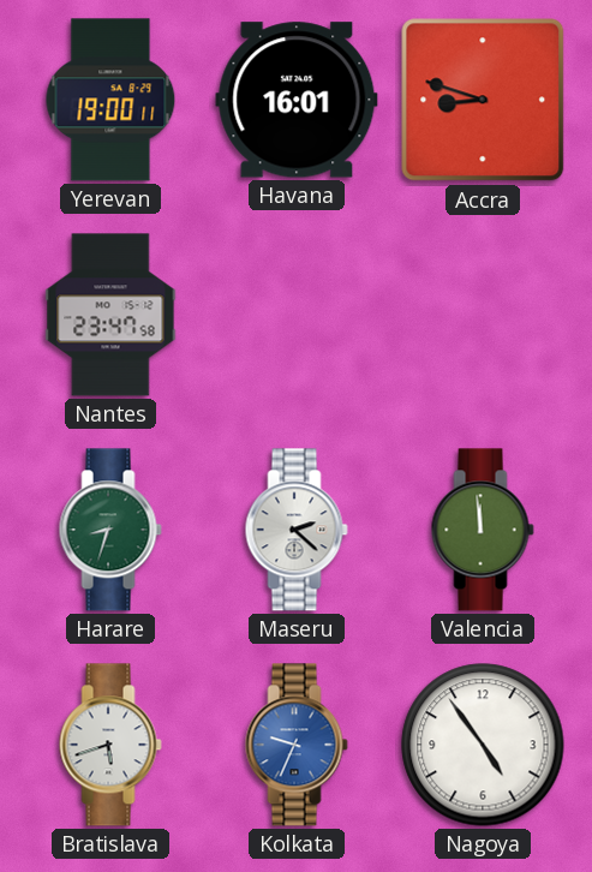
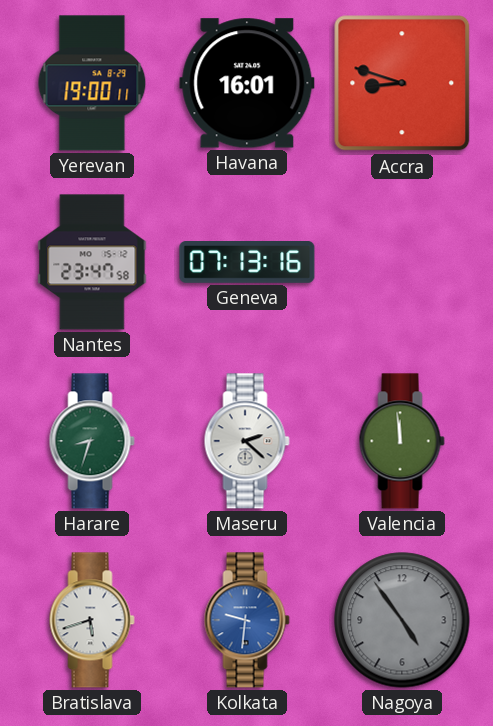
Geneva: none -> 07:13 (247, 263)
Kolkata: 9:34 -> 9:31 (247, 620)
Nagoya dial: white -> grey (402, 620)
